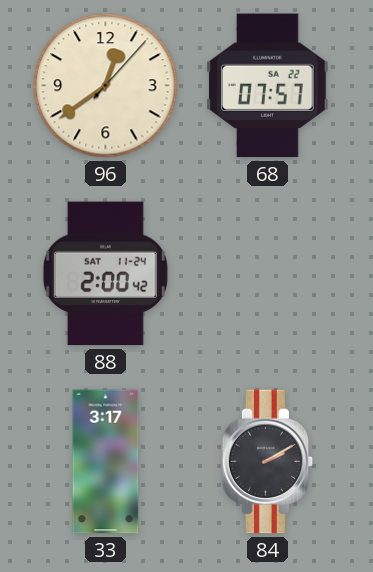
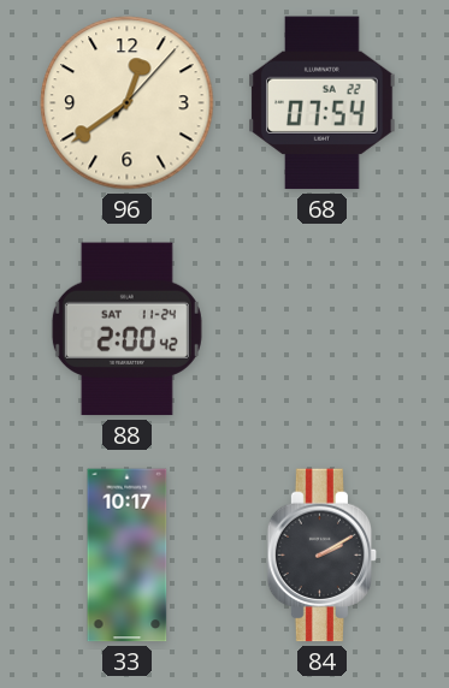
68: 07:57 -> 07:54 (323, 103)
33: 3:17 -> 10:17 (128, 556)
